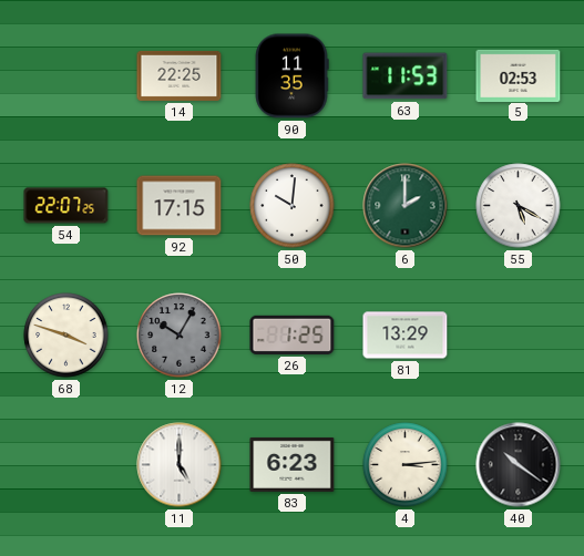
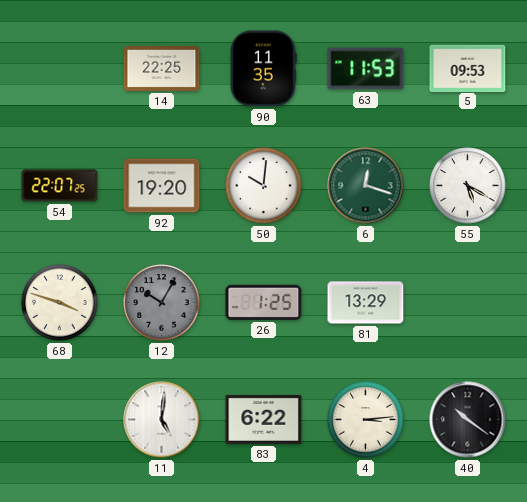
5: 02:53 -> 09:53 (468, 68)
92: 17:15 -> 19:20 (162, 186)
6: 2:00 -> 12:18 (366, 186)
11: 5:00 -> 5:01 (162, 420)
83: 6:23 -> 6:22 (264, 419)
